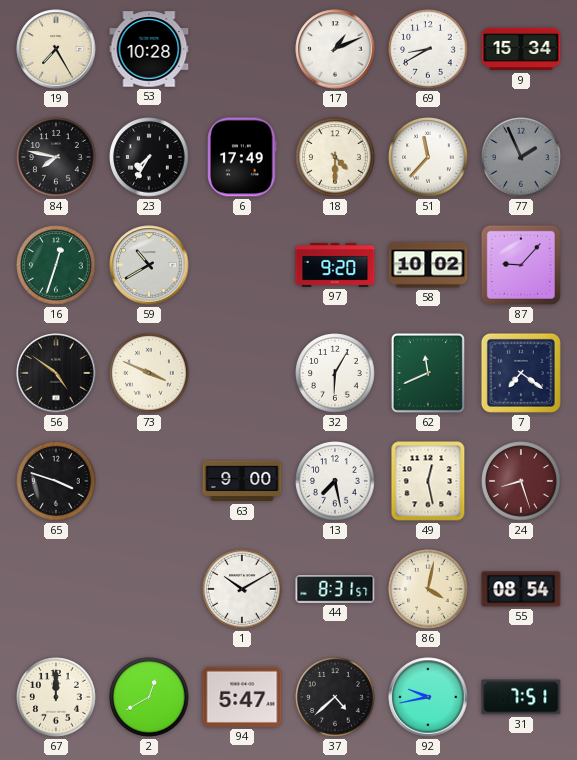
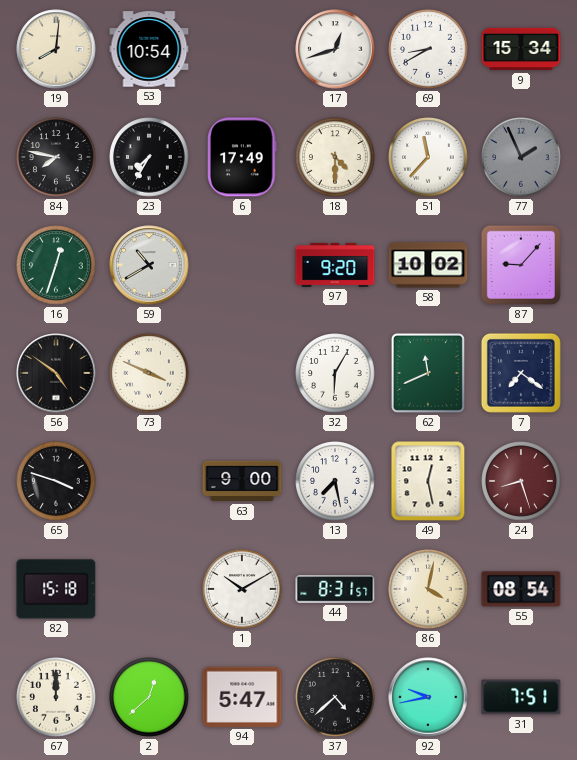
19: 7:25 -> 8:01 (56, 49)
53: 10:28 -> 10:54 (149, 49)
17: 1:11 -> 12:42 (335, 49)
82: none -> 15:18 (56, 589)
2: 12:40 -> 12:38 (149, 697)
